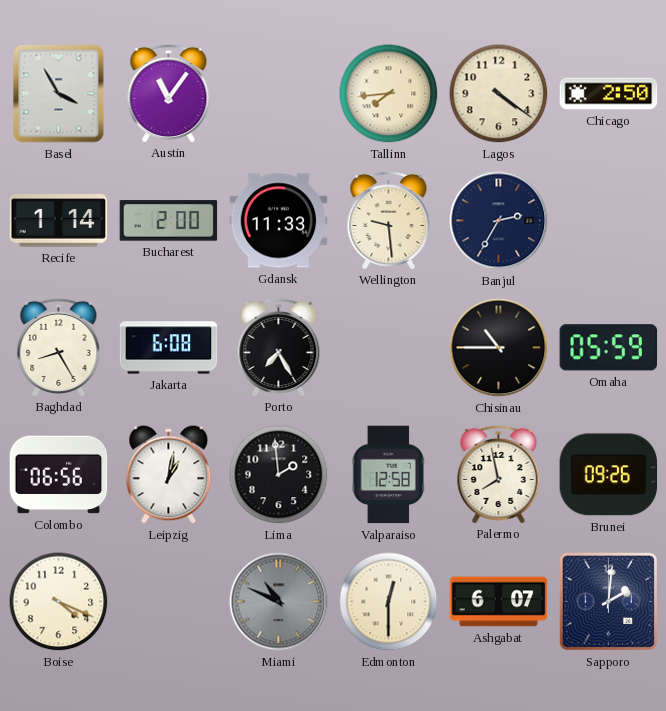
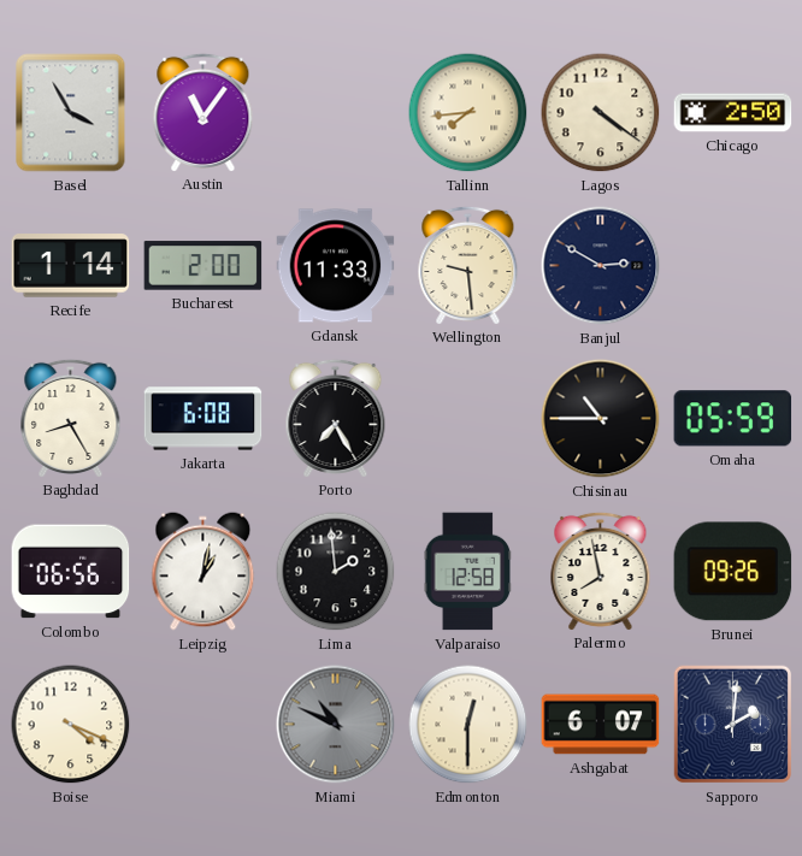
Banjul: 2:35 -> 2:50 (601, 266)
